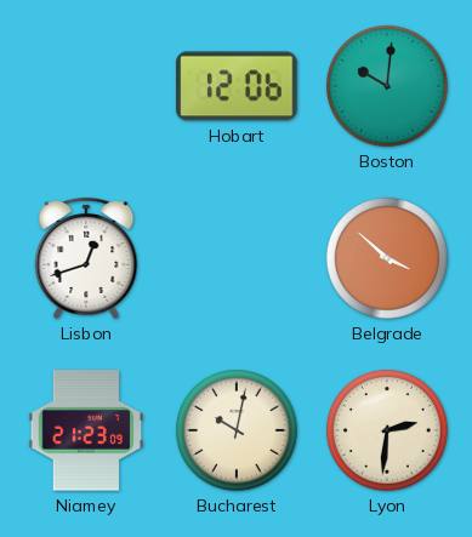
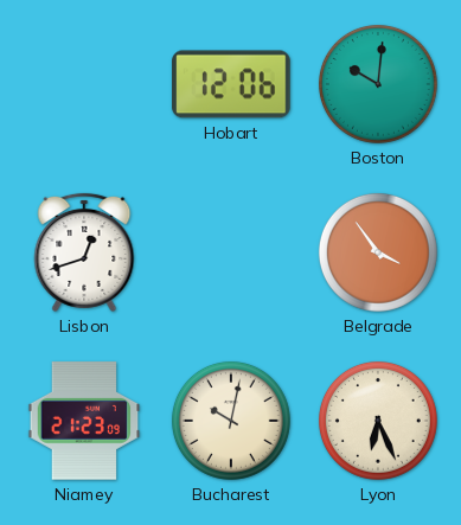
Belgrade: 3:52 -> 3:54 (378, 252)
Lyon: 2:31 -> 6:26 (378, 421)
